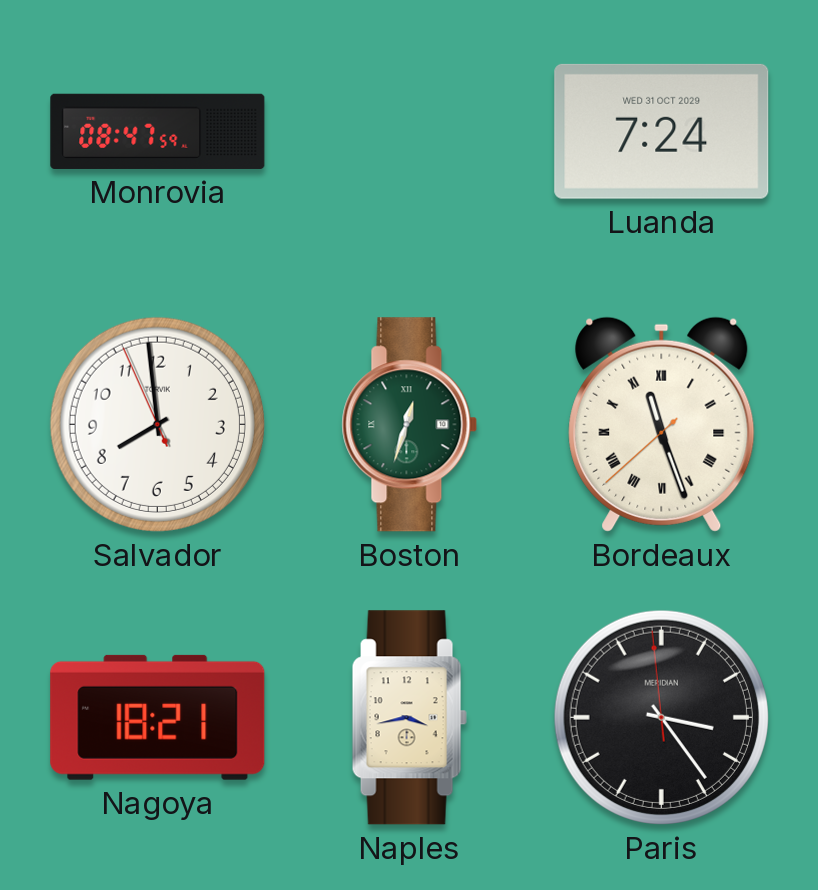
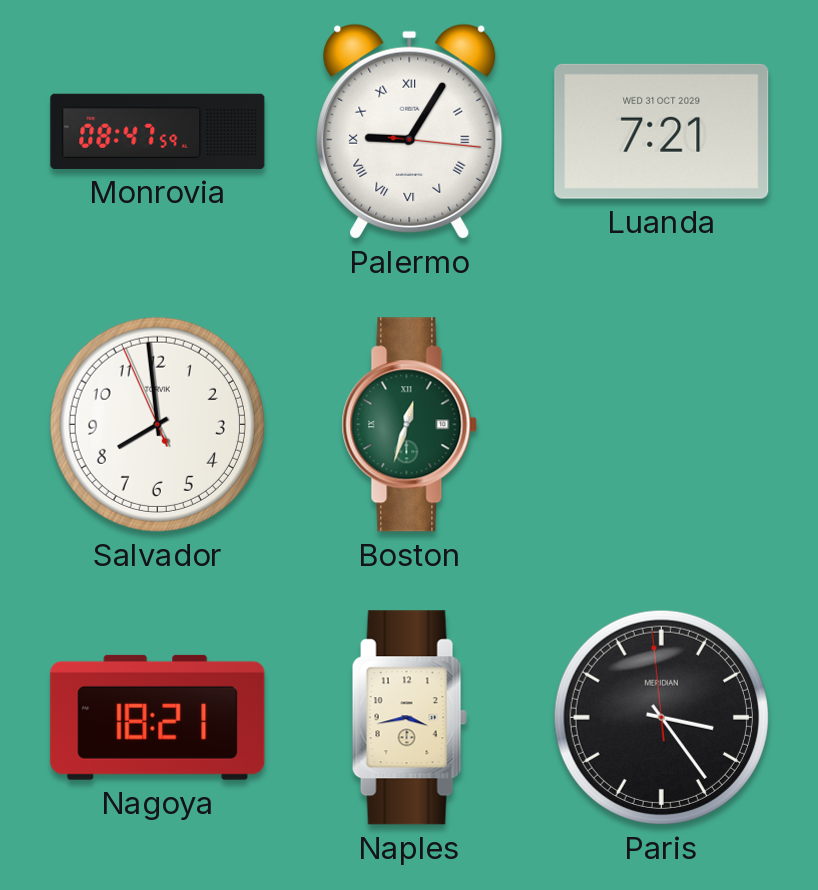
Palermo: none -> 9:05 (410, 131)
Luanda: 7:24 -> 7:21 (662, 131)
Bordeaux: 11:26 -> none (662, 424)
